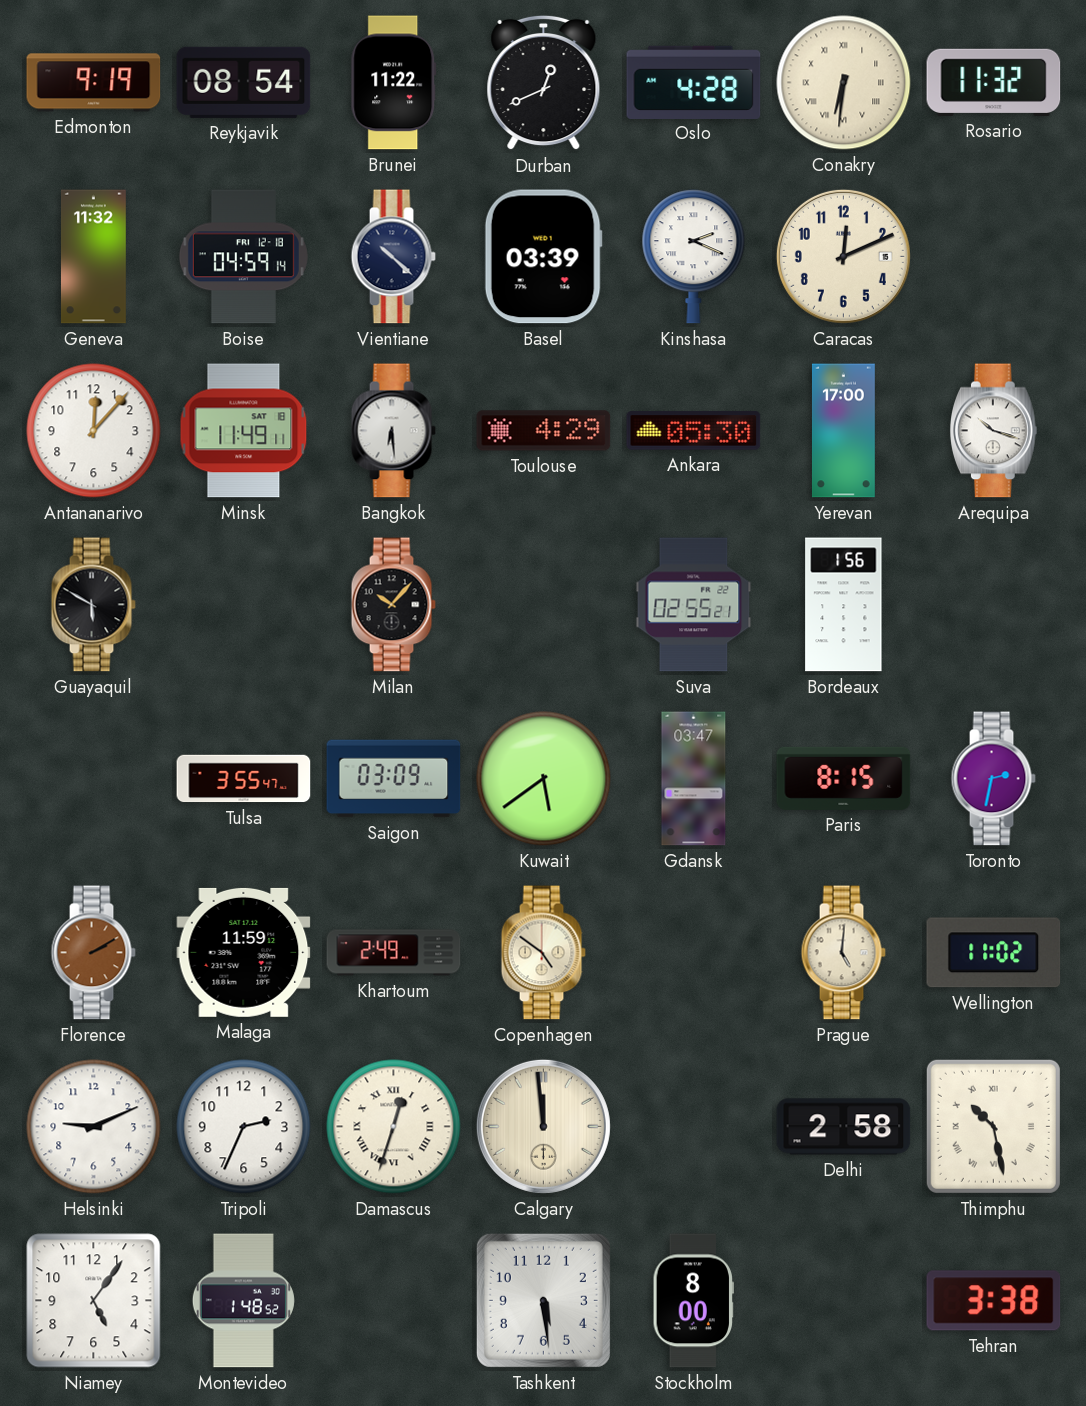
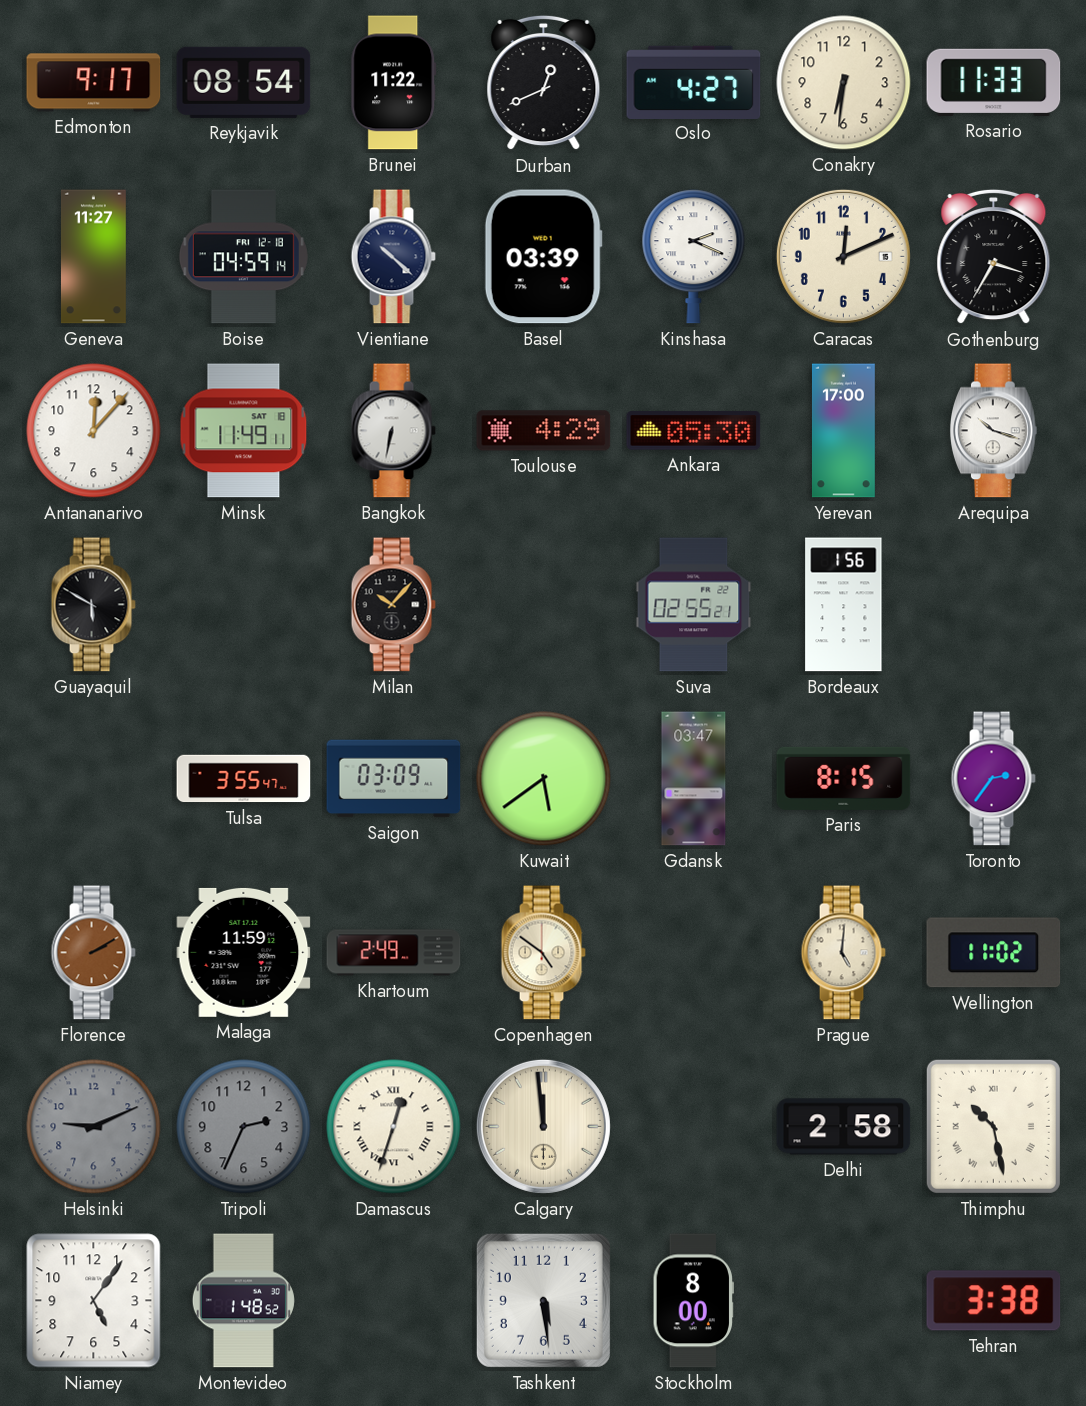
Edmonton: 9:19 -> 9:17 (94, 83)
Oslo: 4:28 -> 4:27 (694, 82)
Conakry numerals: Roman -> Arabic (844, 83)
Rosario: 11:32 -> 11:33 (994, 82)
Geneva: 11:32 -> 11:27 (93, 257)
Gothenburg: none -> 3:35 (994, 257)
Bangkok: 6:29 -> 6:32 (393, 431)
Toronto: 2:32 -> 2:36 (993, 779)
Helsinki dial: white -> grey (94, 1127)
Tripoli dial: white -> grey (244, 1127)
